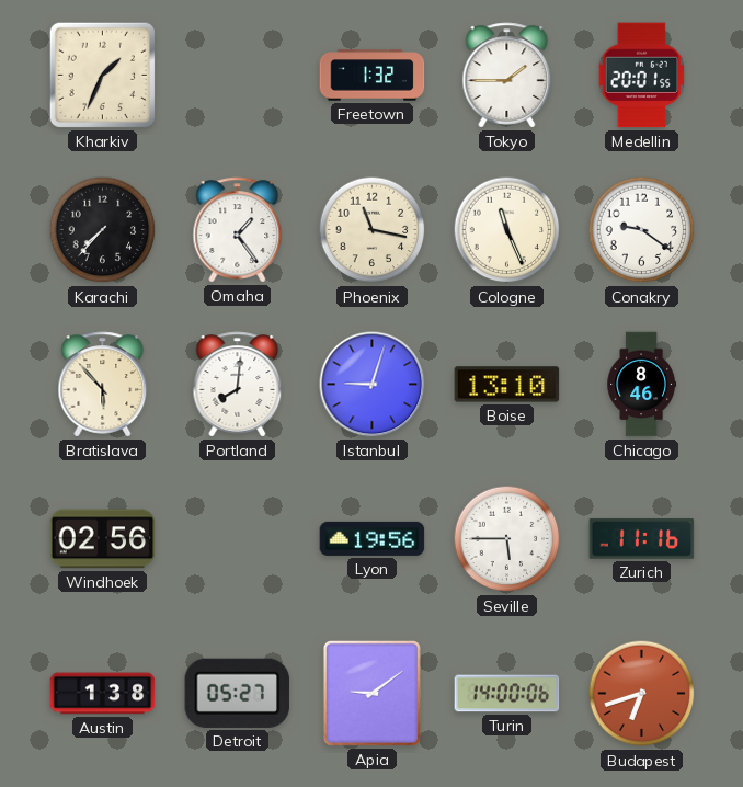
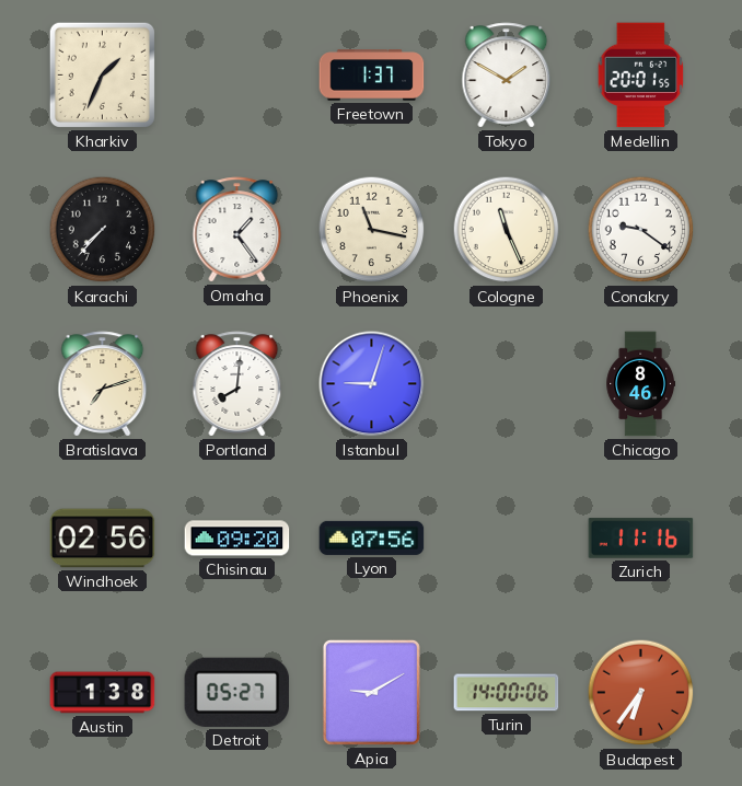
Freetown: 1:32 -> 1:37 (372, 76)
Tokyo: 1:45 -> 1:50 (507, 76)
Bratislava: 5:53 -> 7:12 (103, 384)
Boise: 13:10 -> none (507, 385)
Chisinau: none -> 09:20 (237, 539)
Lyon: 19:56 -> 07:56 (372, 538)
Seville: 5:45 -> none (507, 539)
Apia: 9:09 -> 9:10 (371, 692)
Budapest: 6:42 -> 6:36 (641, 693)
